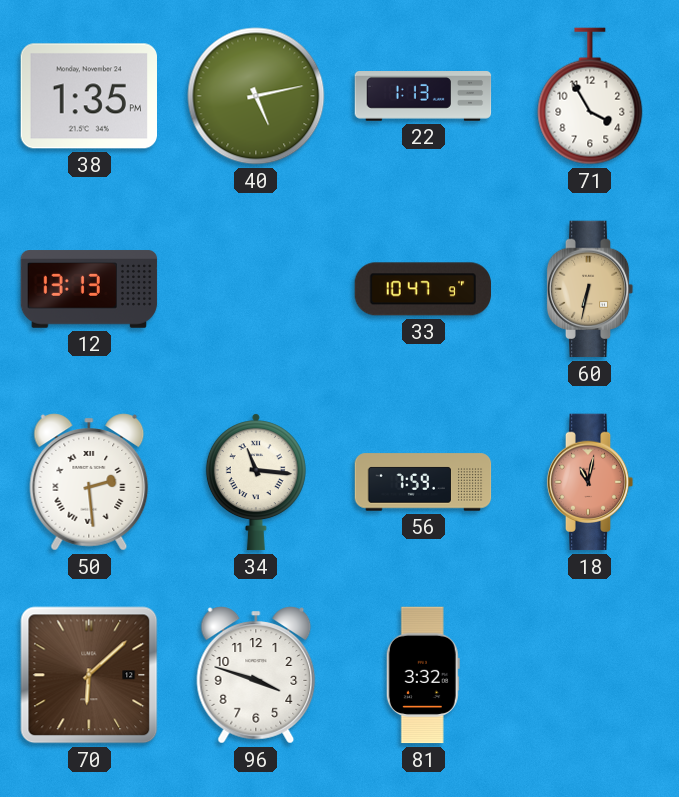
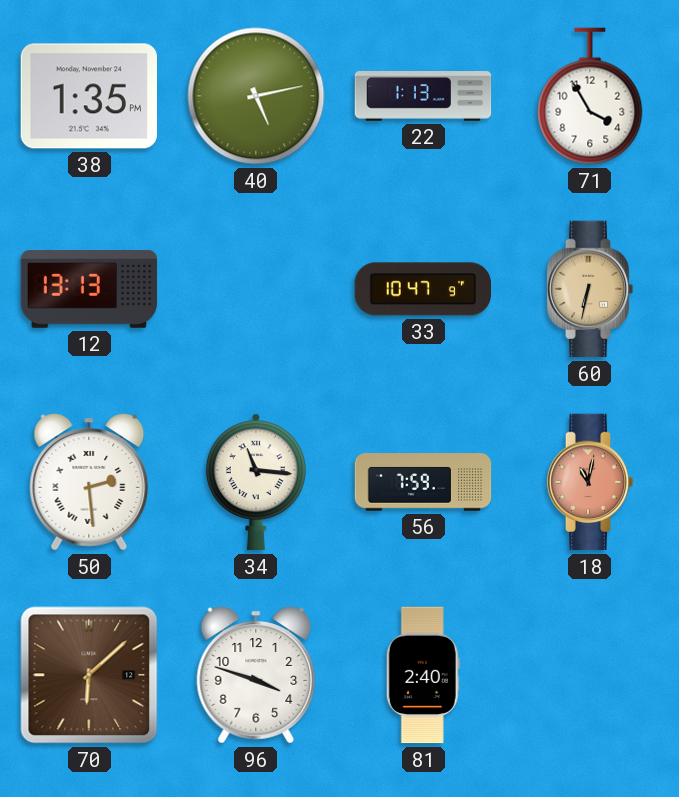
81: 3:32 -> 2:40 (423, 675)
